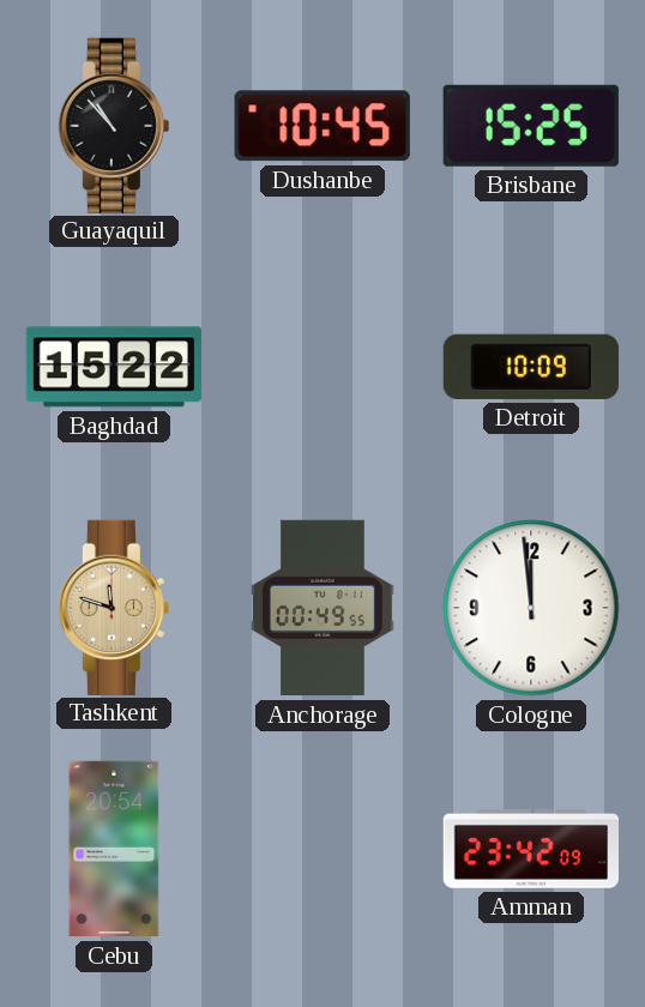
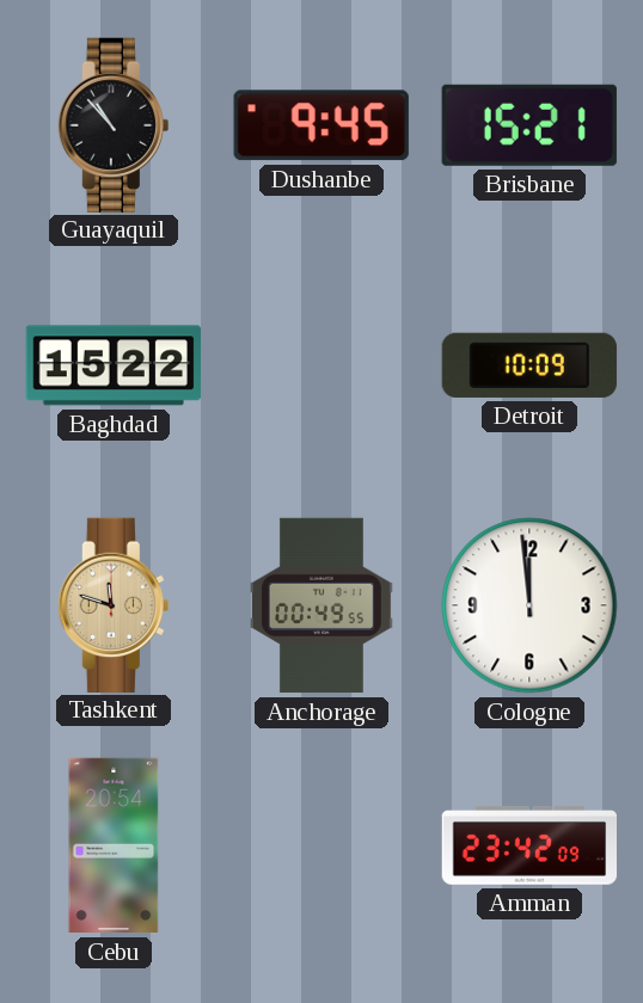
Dushanbe: 10:45 -> 9:45 (321, 125)
Brisbane: 15:25 -> 15:21 (529, 125)
